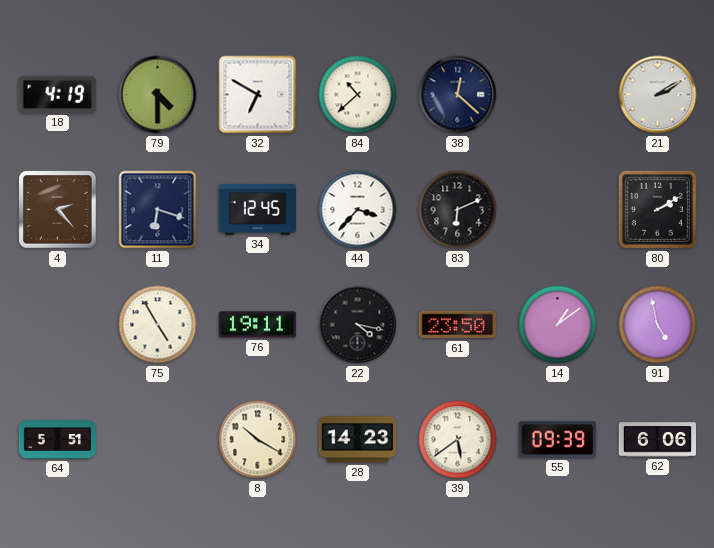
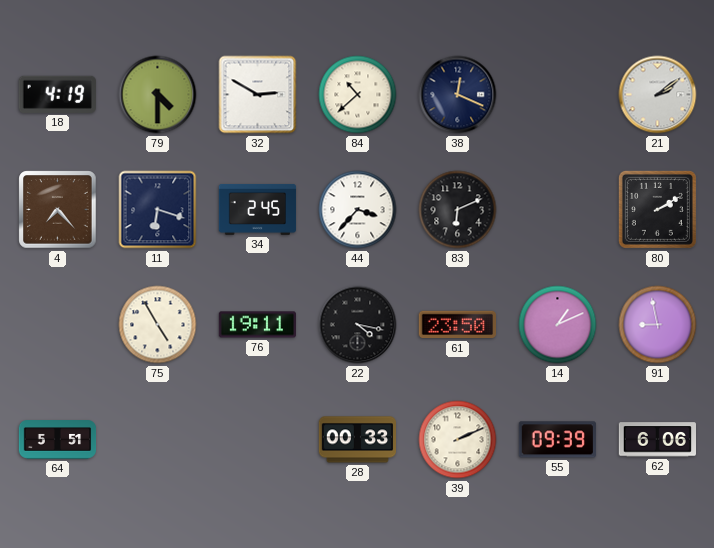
32: 6:50 -> 2:50 (258, 95)
38: 12:22 -> 12:19 (458, 95)
21: 2:10 -> 2:09 (658, 95)
4: 2:23 -> 7:23 (58, 210)
34: 12:45 -> 2:45 (258, 209)
14: 1:09 -> 1:11 (558, 325)
91: 4:58 -> 8:58 (658, 325)
8: 10:20 -> none (258, 440)
28: 14:23 -> 00:33 (358, 440)
39: 5:39 -> 2:11 (458, 440)
